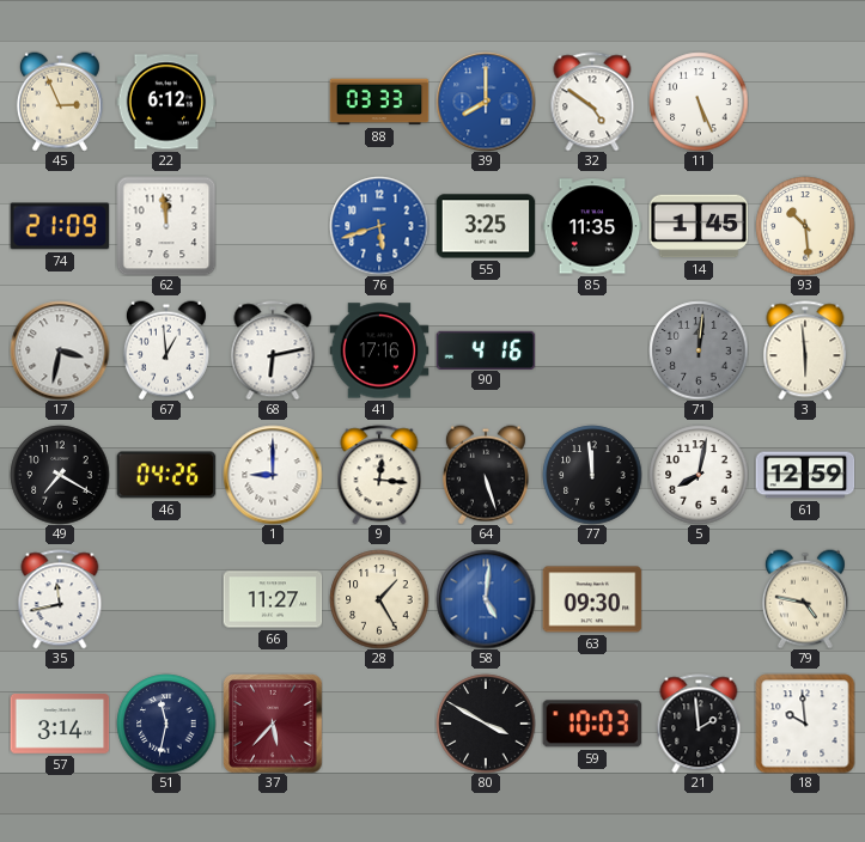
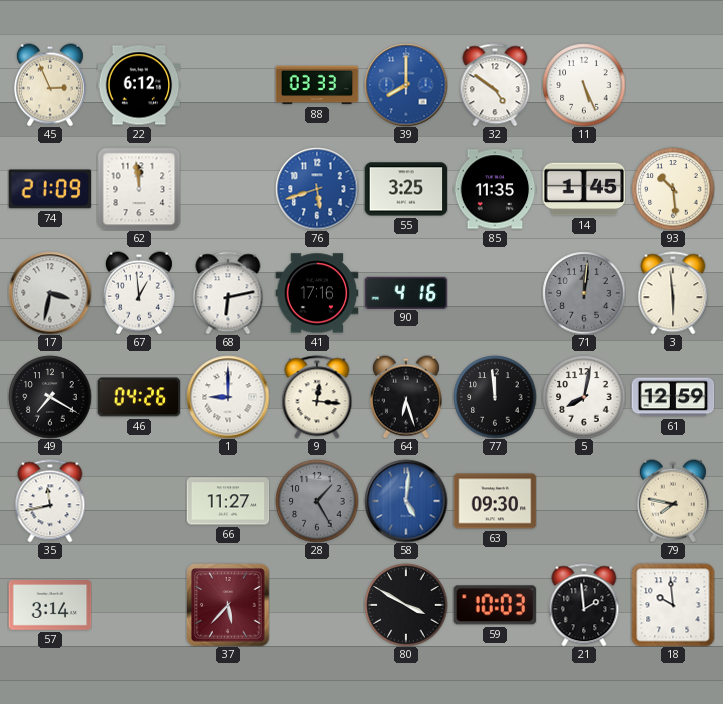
64: 5:27 -> 6:27 (406, 397)
28 dial: cream -> grey (317, 501)
79: 4:47 -> 7:47 (673, 501)
51: 11:32 -> none (166, 724)
